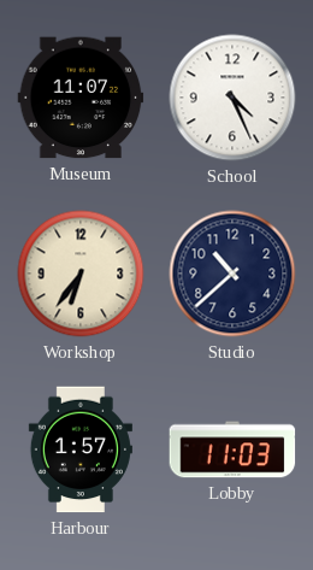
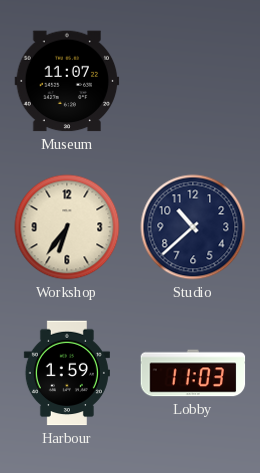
School: 4:26 -> none (232, 98)
Harbour: 1:57 -> 1:59 (67, 373)
